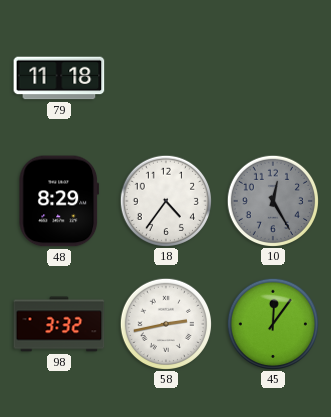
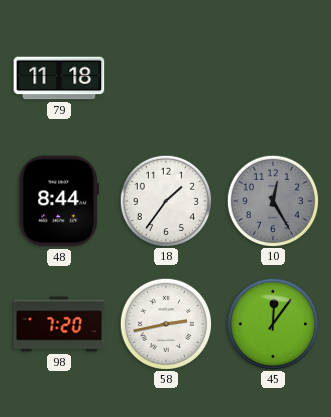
48: 8:29 -> 8:44 (59, 201)
18: 4:36 -> 1:36 (165, 200)
98: 3:32 -> 7:20 (59, 324)
